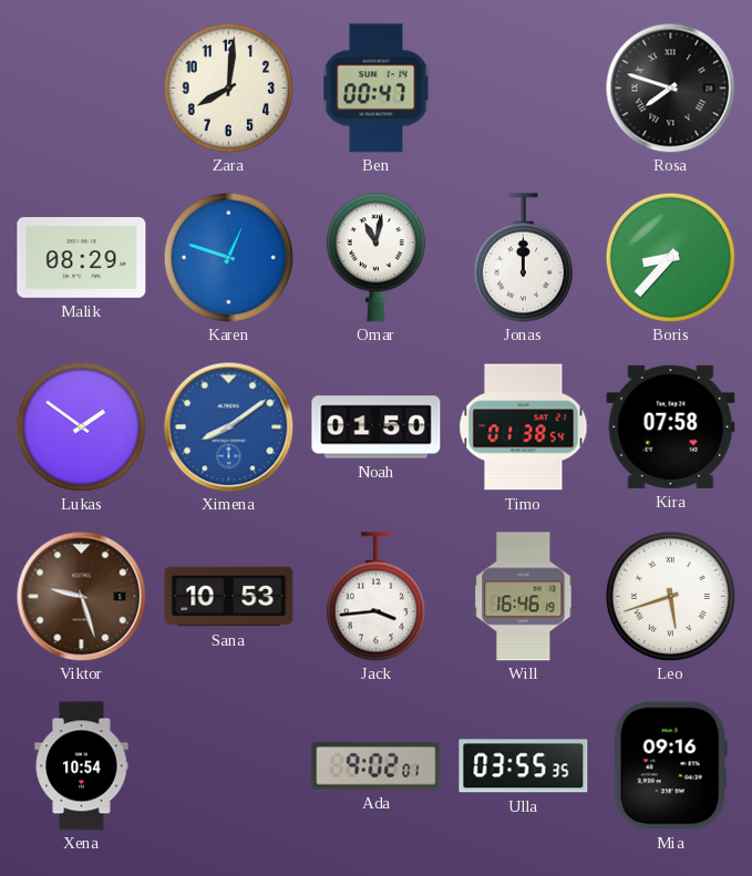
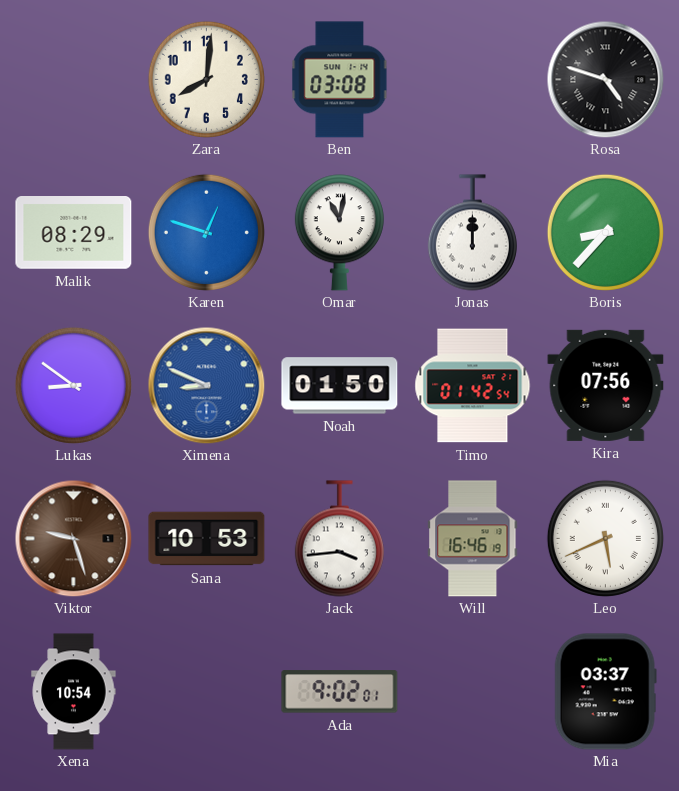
Ben: 00:47 -> 03:08 (340, 80)
Rosa: 7:48 -> 4:48 (605, 79)
Lukas: 1:51 -> 8:51 (73, 385)
Ximena: 8:09 -> 8:49 (206, 385)
Timo: 01:38 -> 01:42 (473, 386)
Kira: 07:58 -> 07:56 (606, 385)
Leo: 5:42 -> 5:41 (605, 538)
Ulla: 03:55 -> none (524, 766)
Mia: 09:16 -> 03:37 (605, 692)
